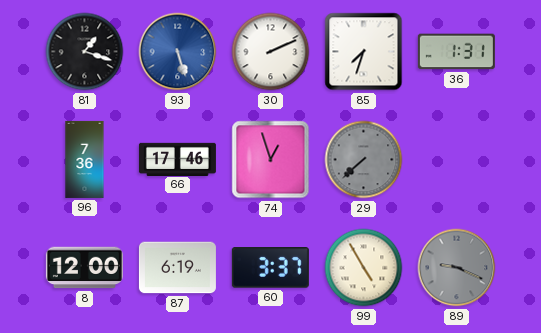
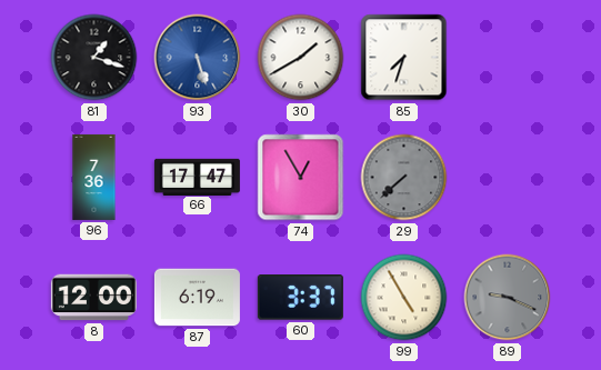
30: 2:11 -> 1:40 (301, 58)
36: 1:31 -> none (456, 52)
66: 17:46 -> 17:47 (197, 177)
74: 12:57 -> 12:55 (301, 178)
